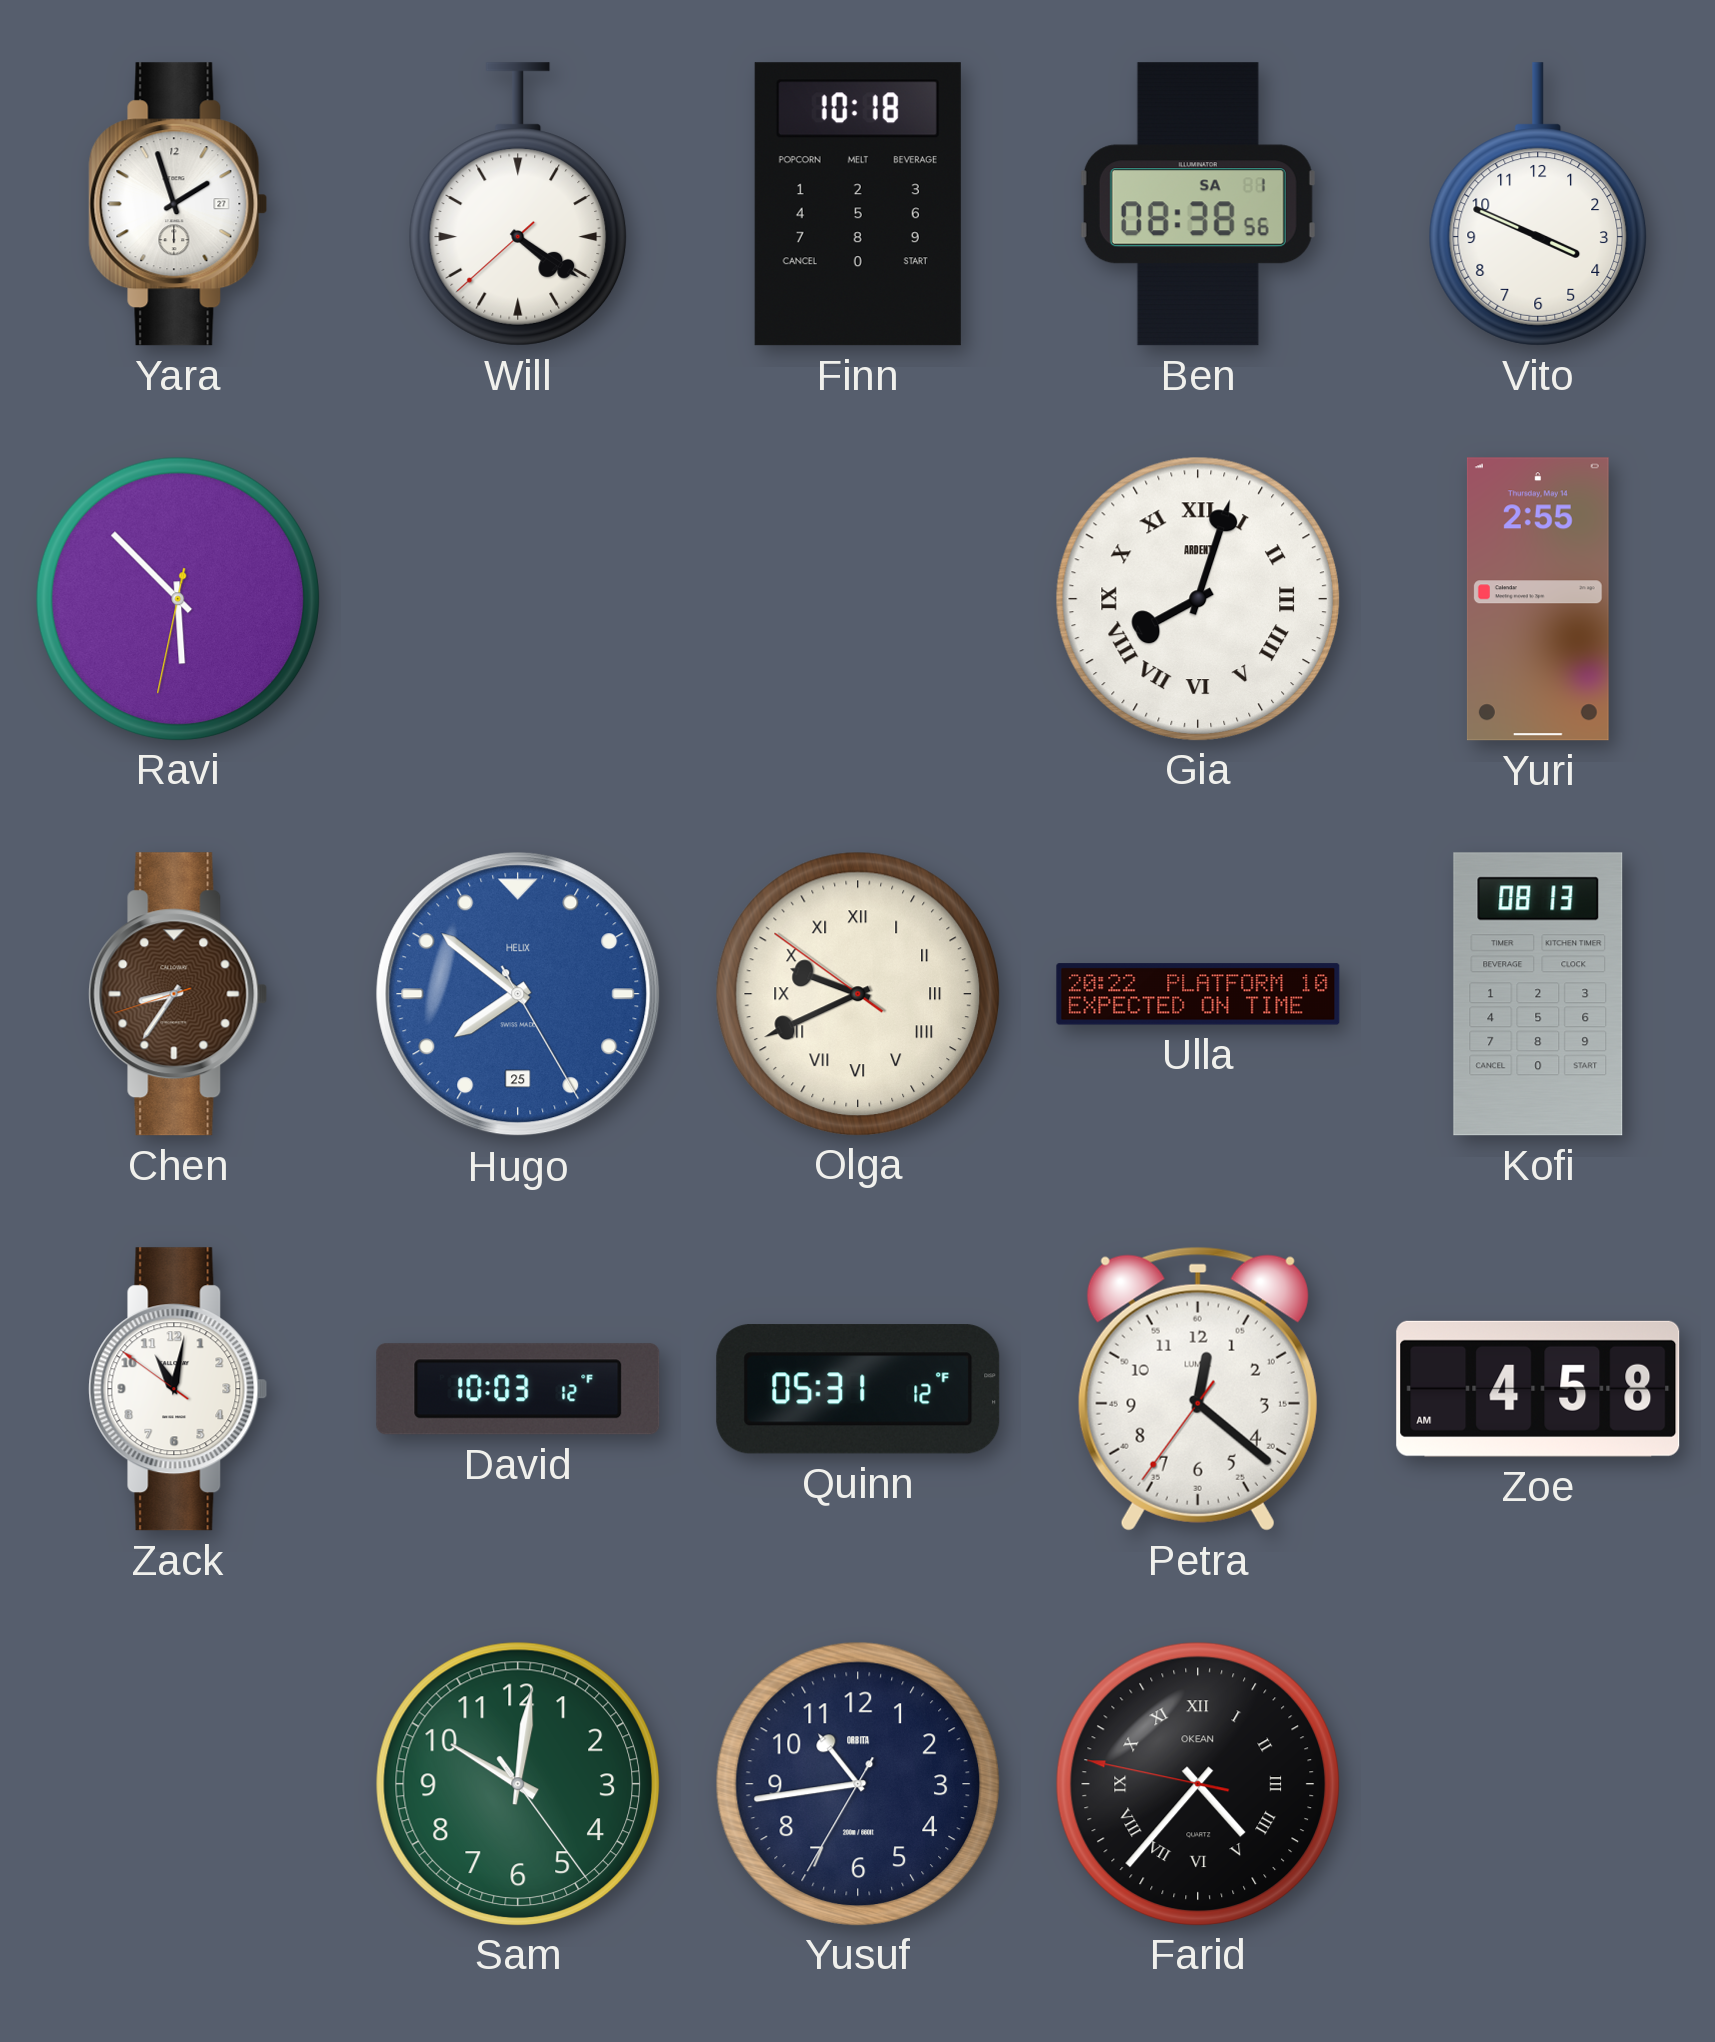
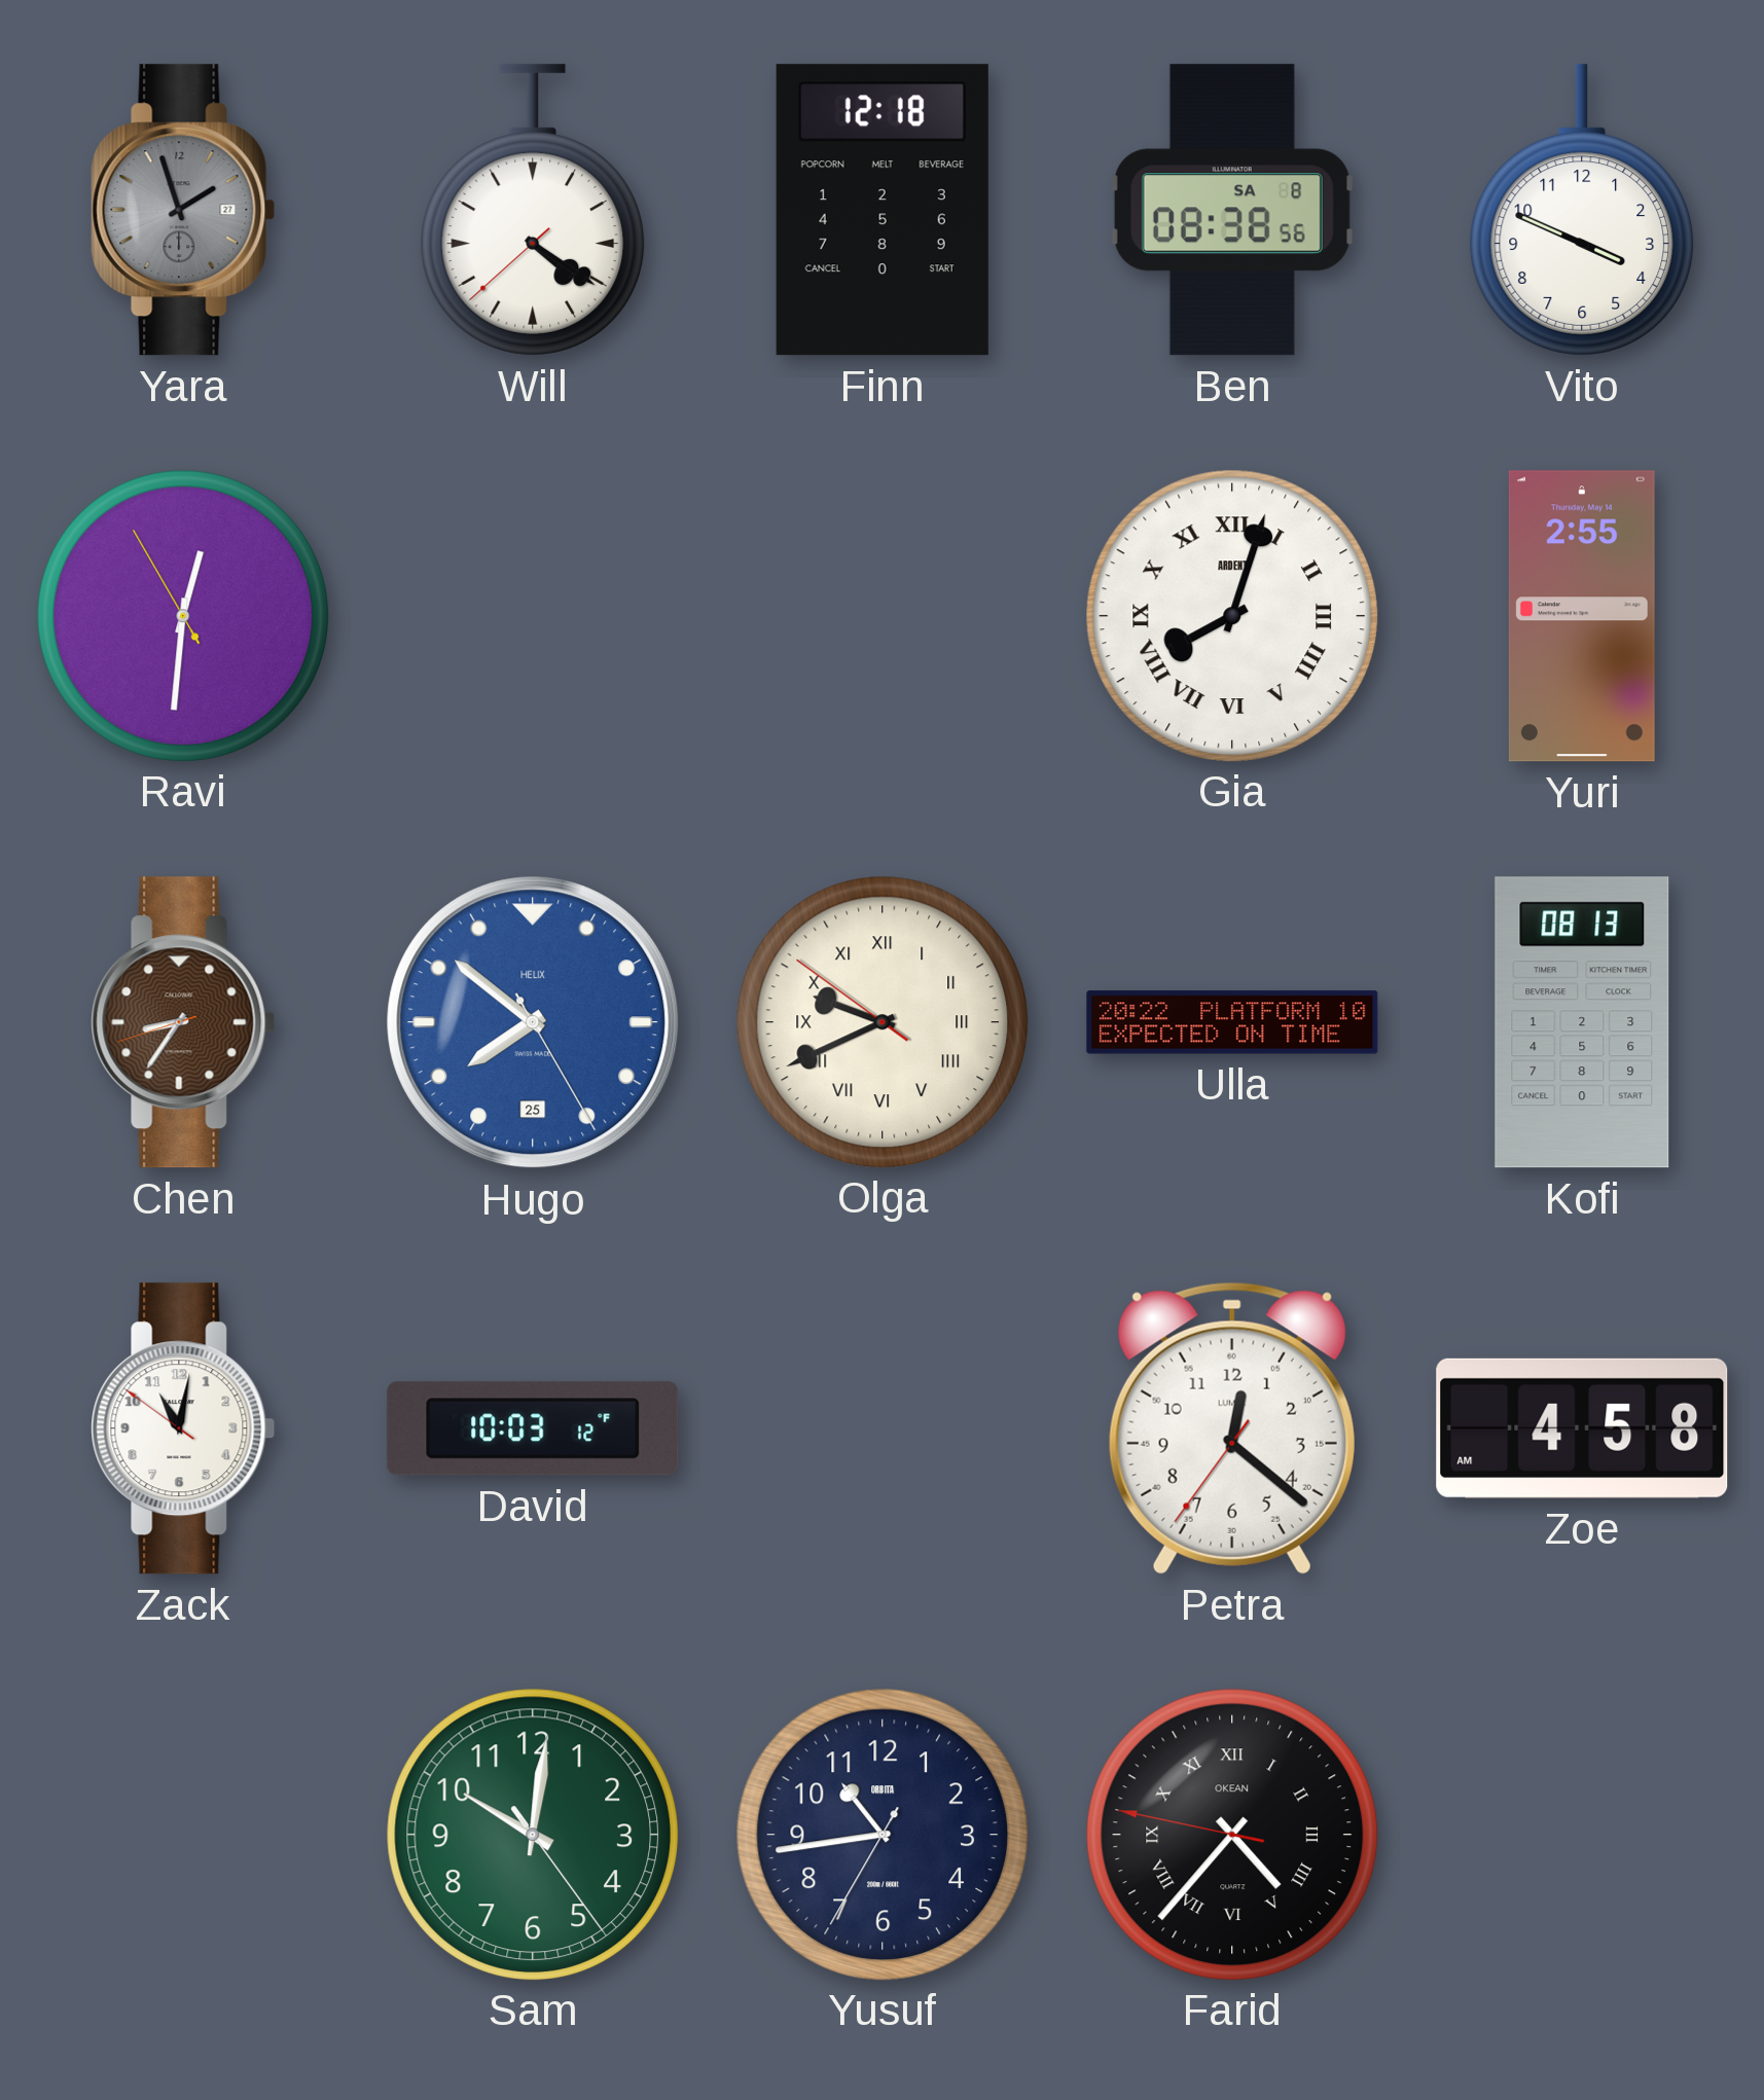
Yara dial: white -> grey (183, 210)
Finn: 10:18 -> 12:18 (883, 210)
Ben date: SA 1 -> SA 8 (1232, 210)
Ravi: 5:52 -> 12:30 (182, 615)
Quinn: 05:31 -> none (858, 1389)
